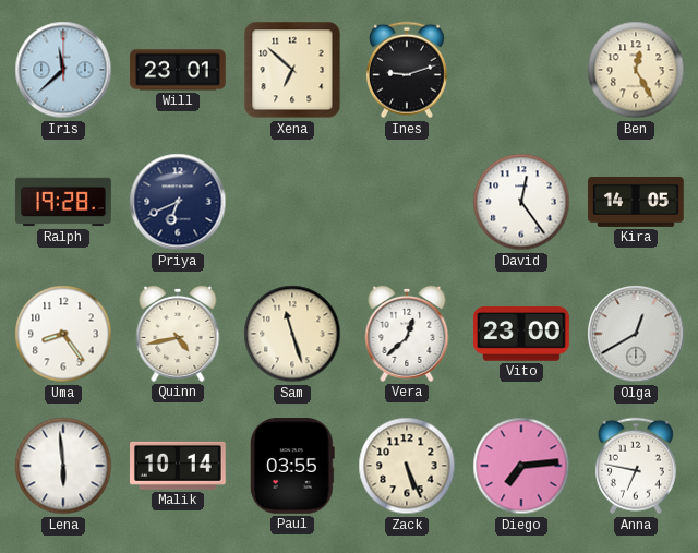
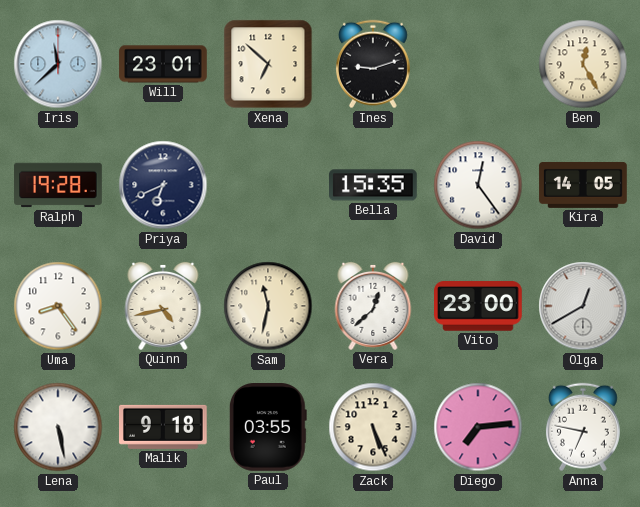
Bella: none -> 15:35 (374, 185)
Sam: 11:27 -> 11:32 (268, 306)
Lena: 5:59 -> 5:28 (58, 427)
Malik: 10:14 -> 9:18 (164, 427)
